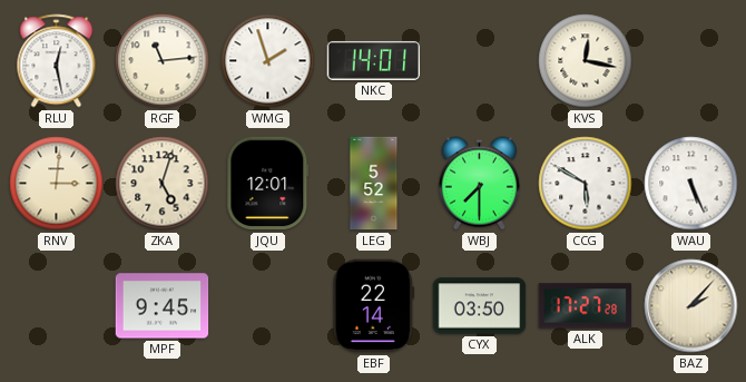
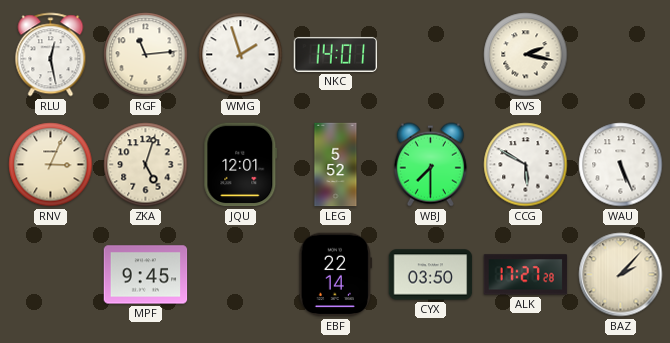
KVS: 12:17 -> 2:17 (526, 55)
RNV: 3:01 -> 3:04 (51, 165)
